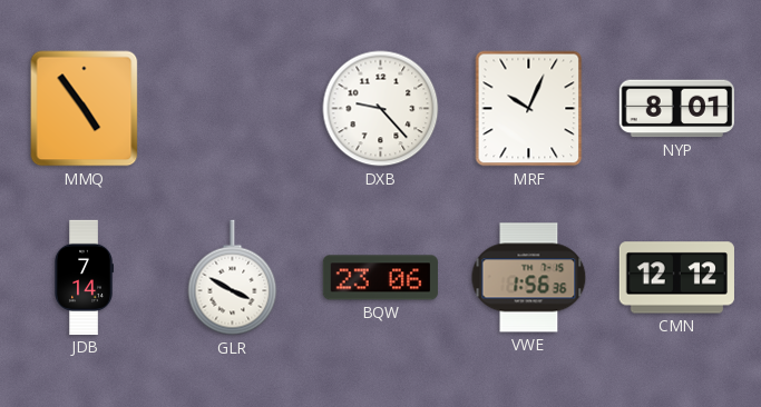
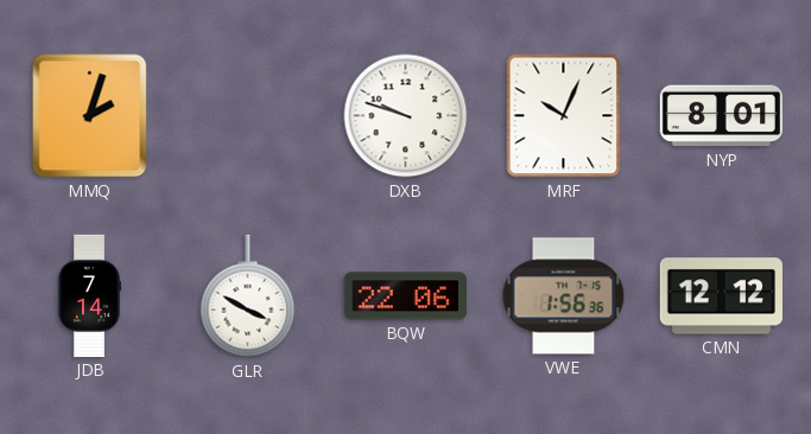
MMQ: 4:54 -> 2:03 (90, 116)
DXB: 9:23 -> 9:48 (406, 116)
BQW: 23:06 -> 22:06 (405, 296)
